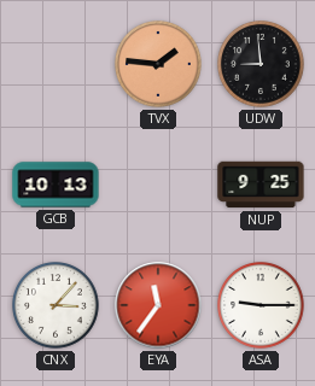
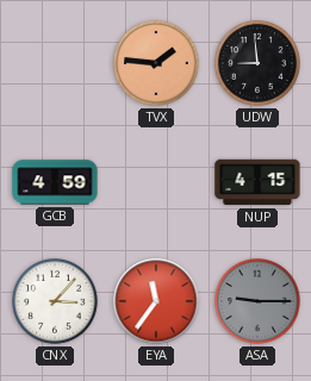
GCB: 10:13 -> 4:59 (55, 182)
NUP: 9:25 -> 4:15 (257, 182)
ASA dial: white -> grey (257, 301)
